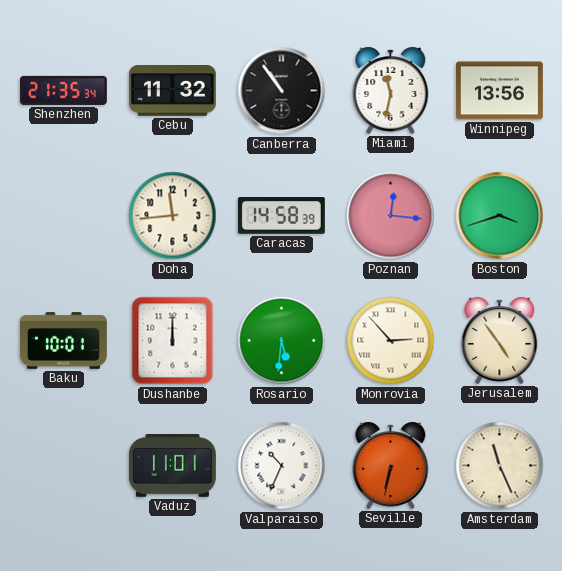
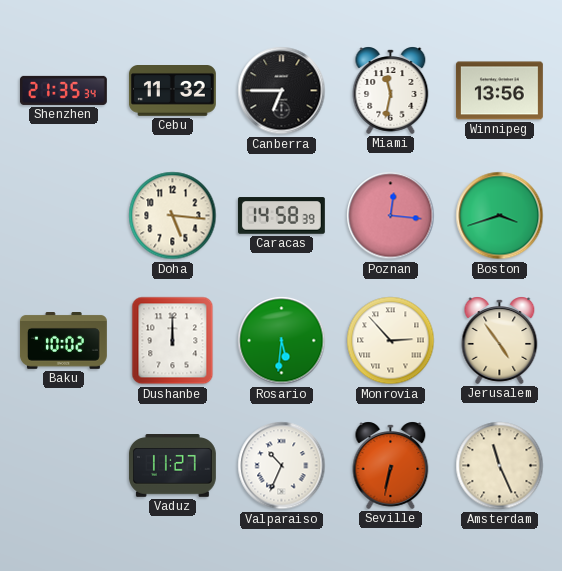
Canberra: 10:54 -> 6:45 (282, 91)
Doha: 11:44 -> 5:16 (173, 216)
Baku: 10:01 -> 10:02 (63, 341)
Vaduz: 11:01 -> 11:27 (172, 466)
